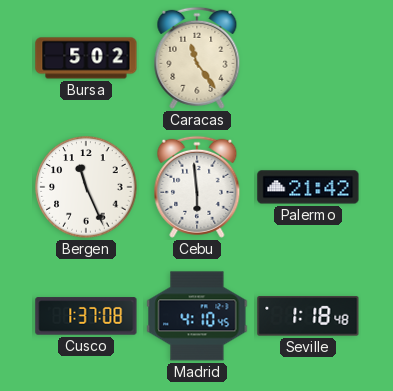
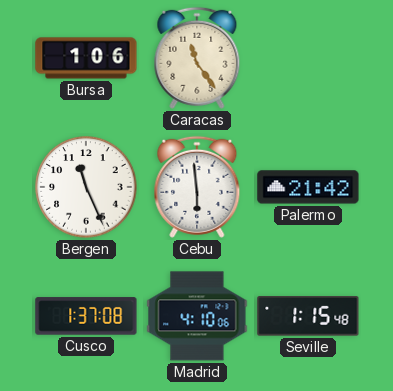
Bursa: 5:02 -> 1:06 (86, 58)
Madrid: 4:10:45 -> 4:10:06 (197, 316)
Seville: 1:18 -> 1:15 (308, 316)
